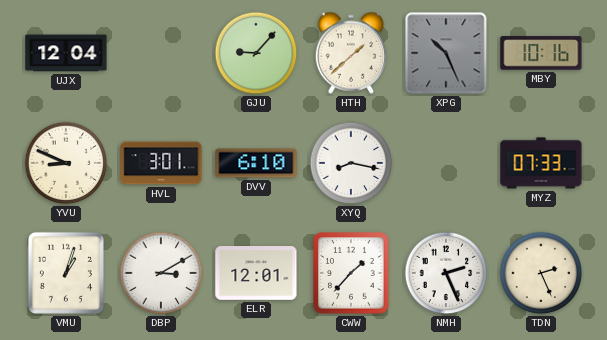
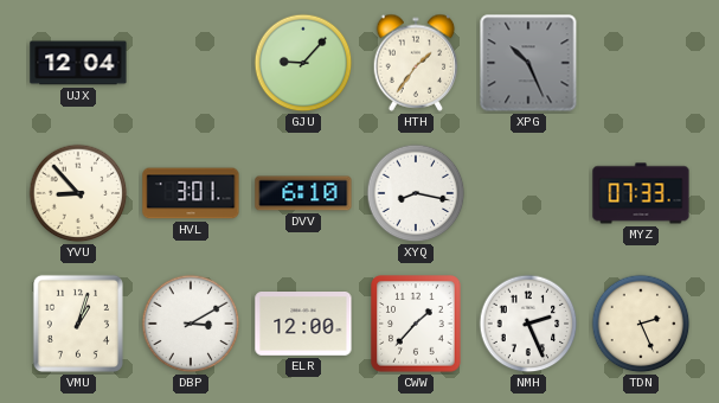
HTH: 1:38 -> 1:36 (416, 63)
MBY: 10:16 -> none (541, 53)
YVU: 8:49 -> 8:53 (78, 193)
ELR: 12:01 -> 12:00 (303, 324)
